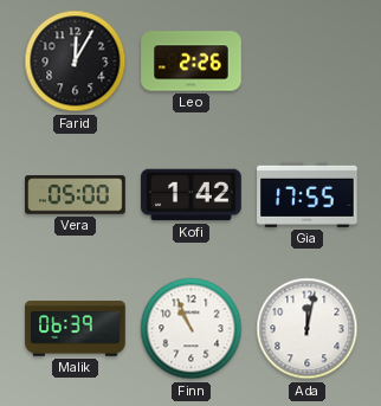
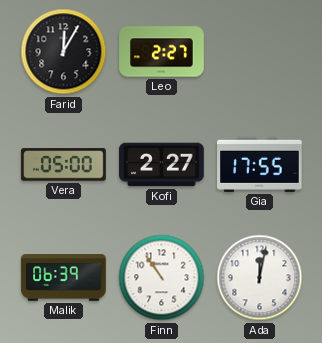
Leo: 2:26 -> 2:27 (162, 52)
Kofi: 1:42 -> 2:27 (162, 165)
Finn: 10:56 -> 10:54 (162, 278)
